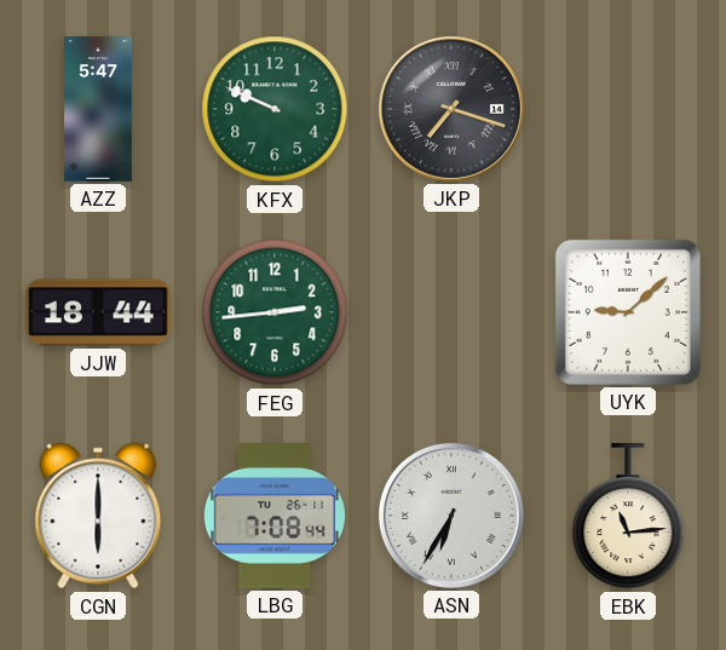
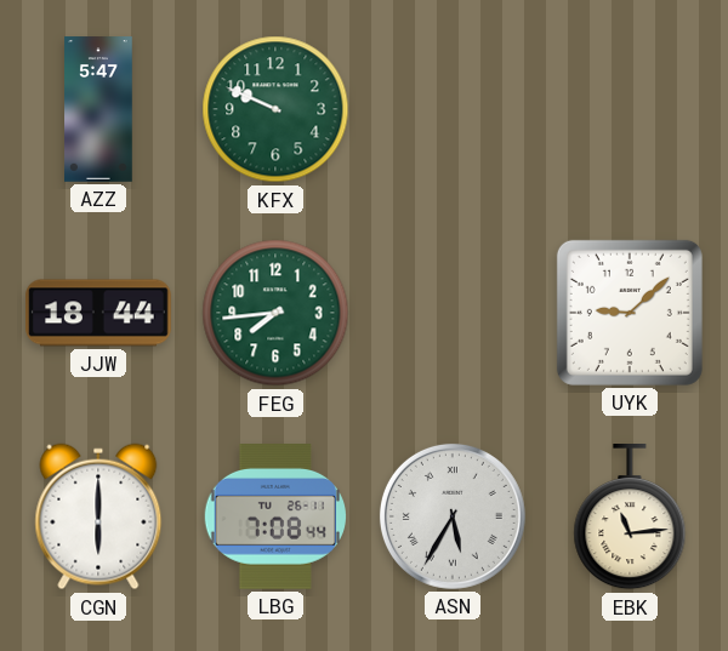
JKP: 7:18 -> none (451, 109)
FEG: 2:44 -> 7:44 (275, 313)
ASN: 6:35 -> 5:35 (453, 516)
